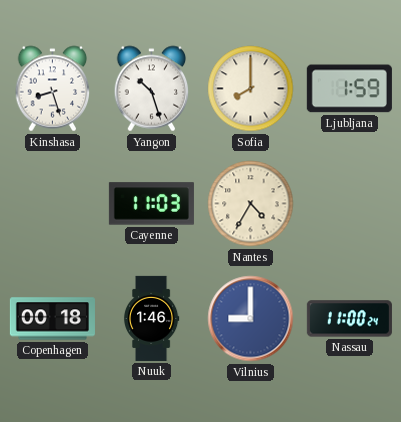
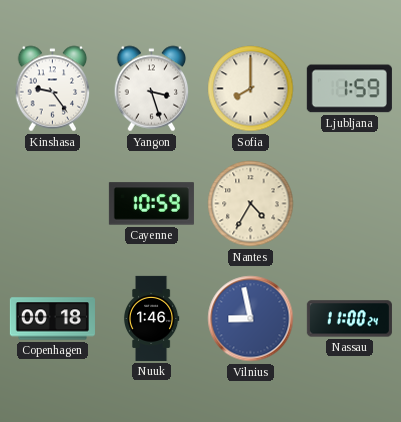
Kinshasa: 8:27 -> 9:24 (53, 89)
Yangon: 10:27 -> 3:27 (152, 89)
Cayenne: 11:03 -> 10:59 (151, 204)
Vilnius: 9:00 -> 8:58 (251, 319)
